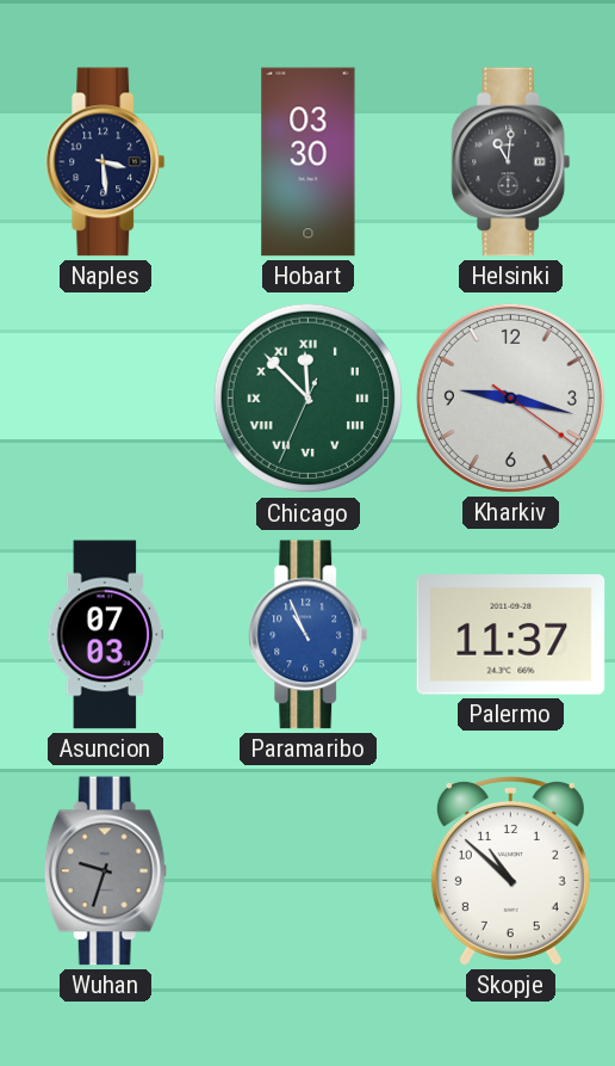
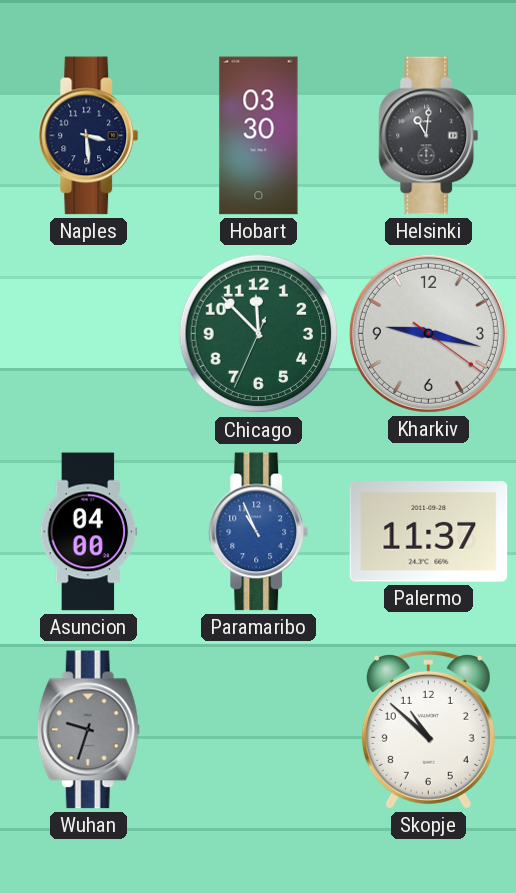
Chicago numerals: Roman -> Arabic (259, 334)
Asuncion: 07:03 -> 04:00 (89, 532)
